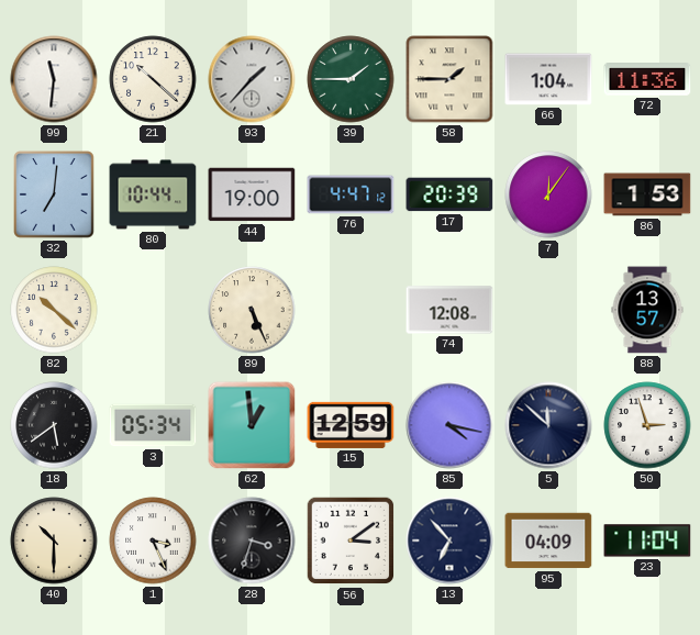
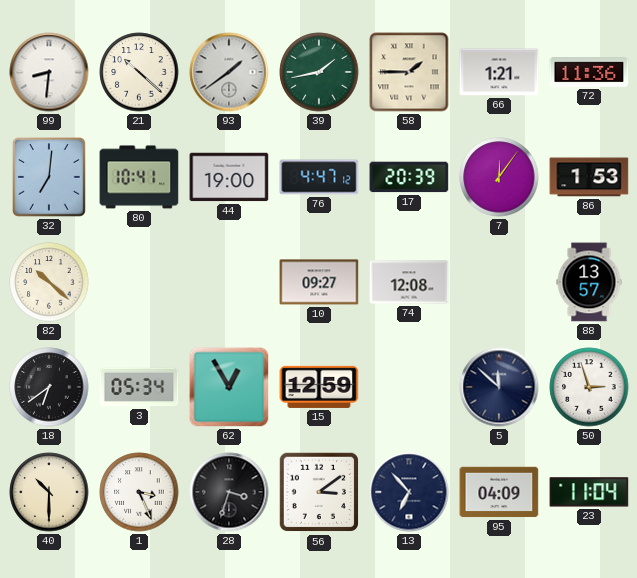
99: 11:31 -> 8:31 (49, 72)
93: 1:37 -> 1:39 (229, 72)
39: 1:45 -> 1:43 (319, 72)
66: 1:04 -> 1:21 (499, 72)
80: 10:44 -> 10:41 (139, 177)
89: 5:26 -> none (252, 310)
10: none -> 09:27 (319, 282)
18: 5:39 -> 6:39 (49, 387)
62: 12:59 -> 12:55 (229, 387)
85: 4:17 -> none (449, 425)
